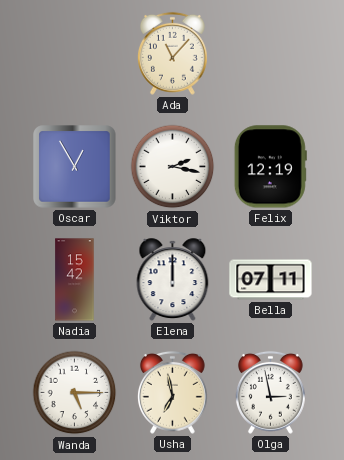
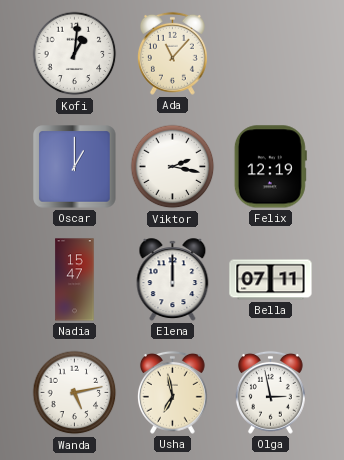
Kofi: none -> 1:01 (75, 54)
Oscar: 12:55 -> 1:00 (75, 167)
Nadia: 15:42 -> 15:47 (75, 280)
Wanda: 5:15 -> 5:13 (75, 393)
